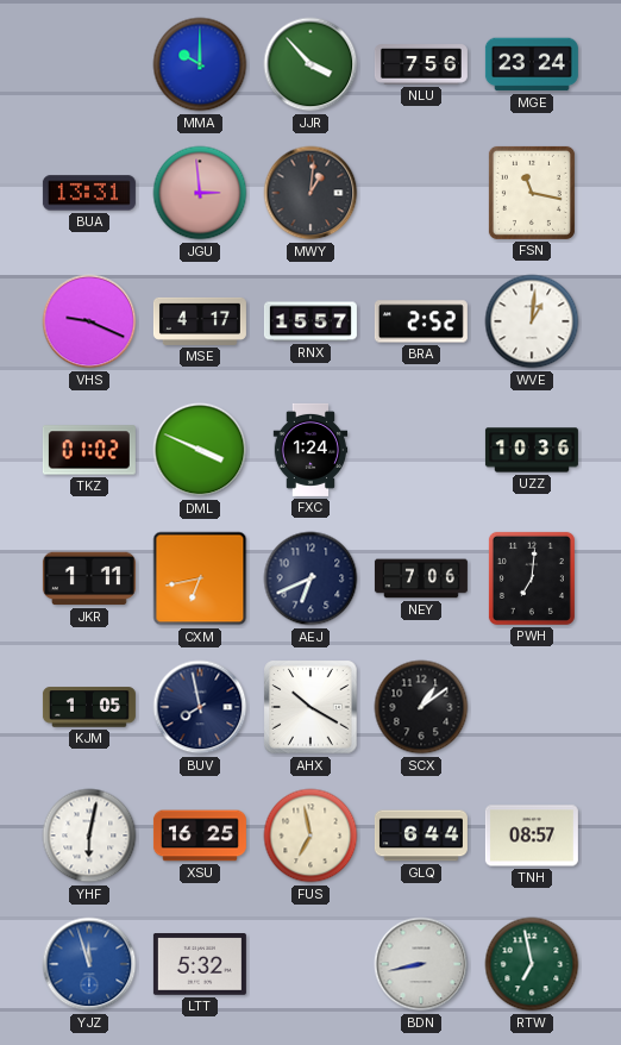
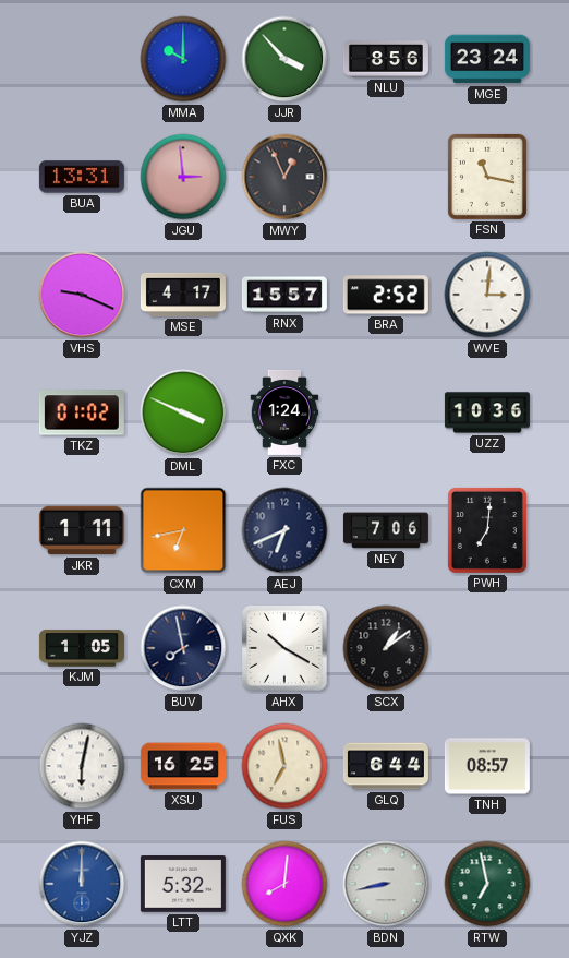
NLU: 7:56 -> 8:56 (386, 59)
MWY: 1:01 -> 12:56 (284, 177)
WVE: 1:01 -> 3:01 (487, 295)
YJZ: 11:57 -> 12:00 (82, 884)
QXK: none -> 8:01 (284, 884)
